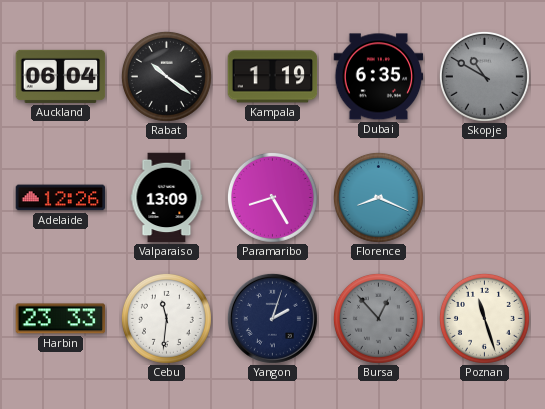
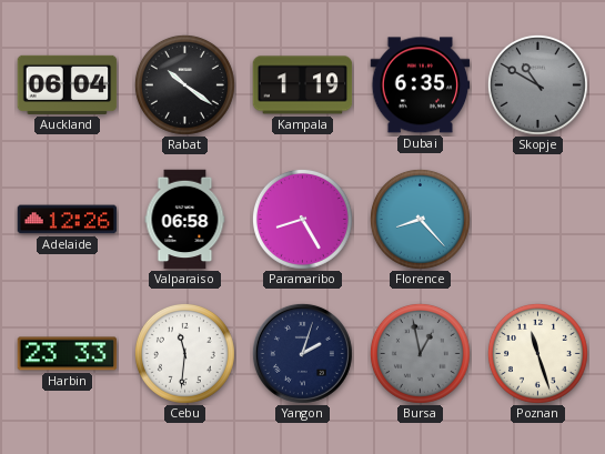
Valparaiso: 13:09 -> 06:58 (185, 220)
Florence: 8:19 -> 8:23 (420, 219)
Bursa: 12:53 -> 12:58 (420, 353)
